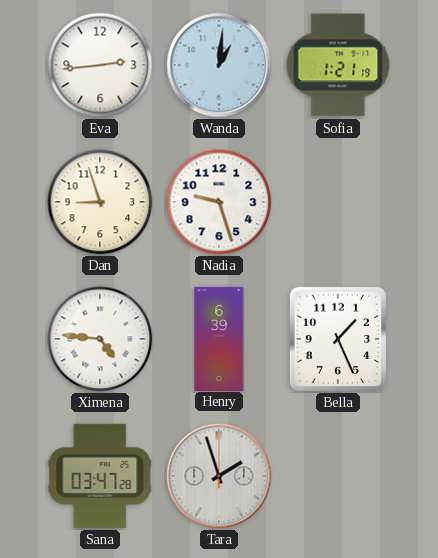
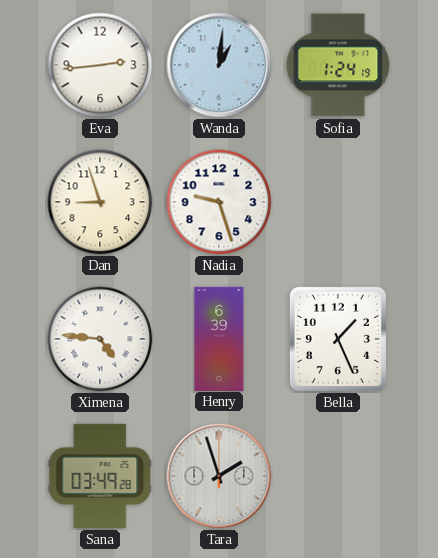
Sofia: 1:21 -> 1:24 (338, 65)
Sana: 03:47 -> 03:49 (100, 476)
